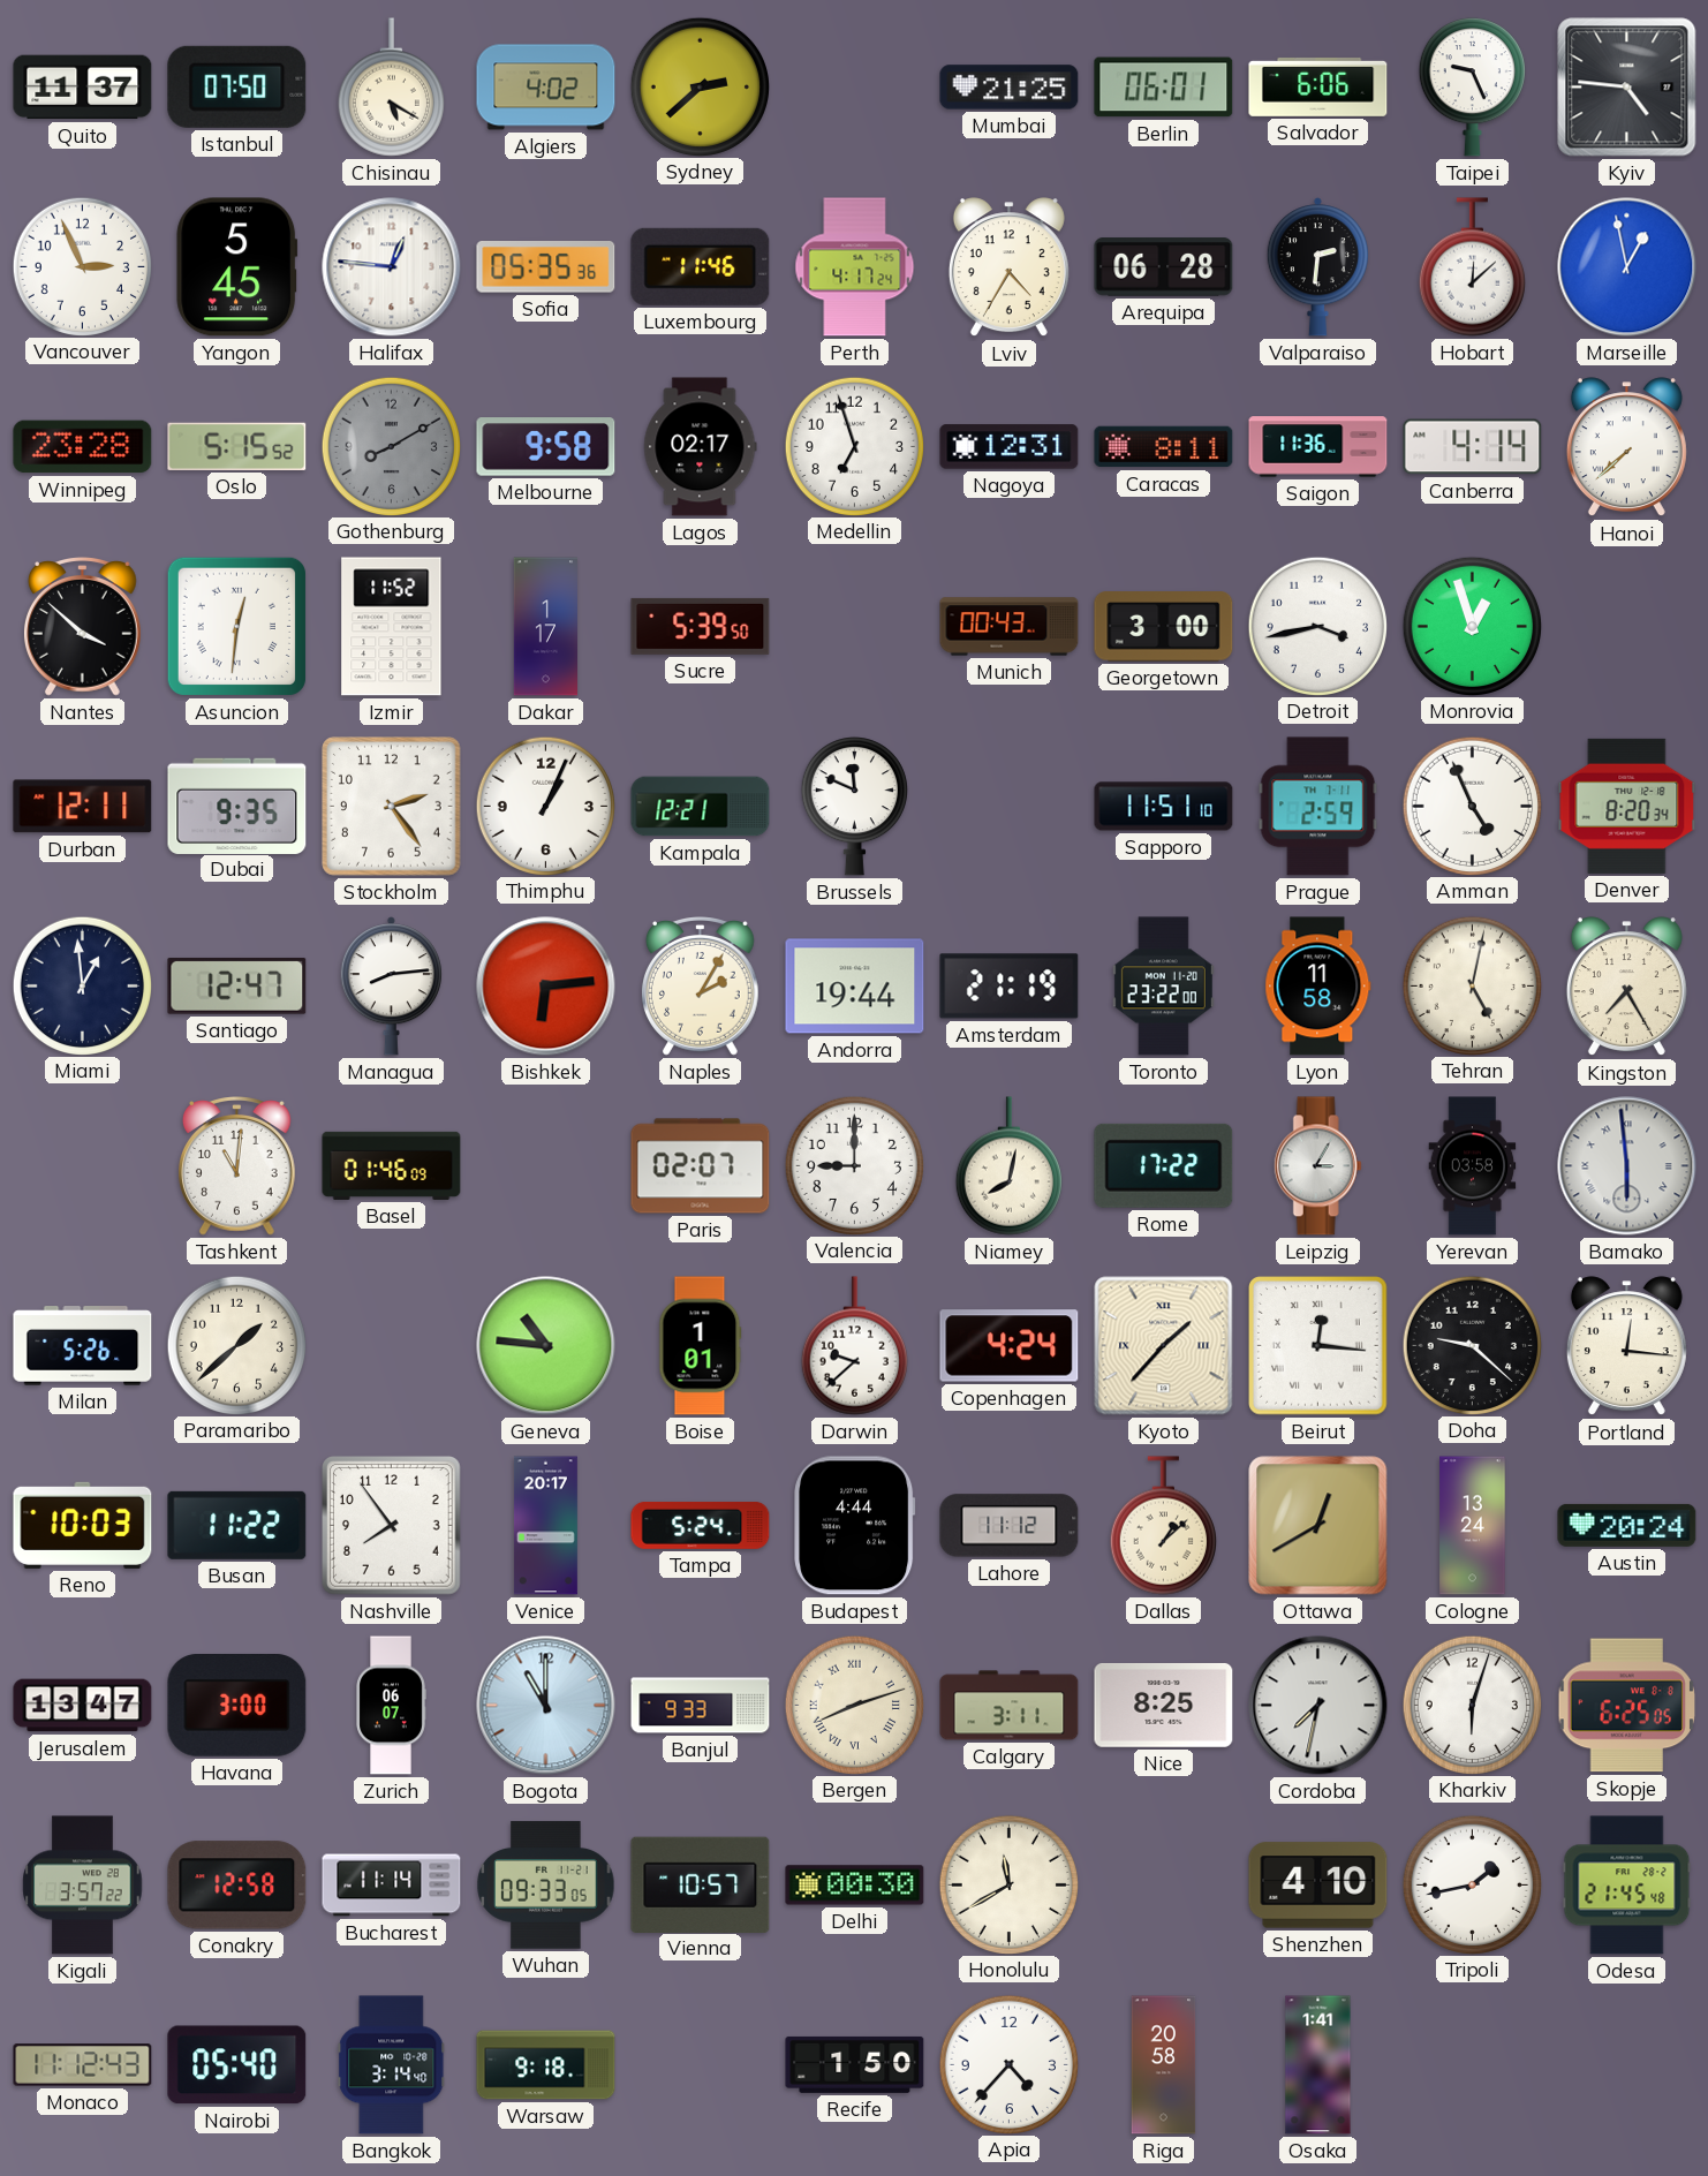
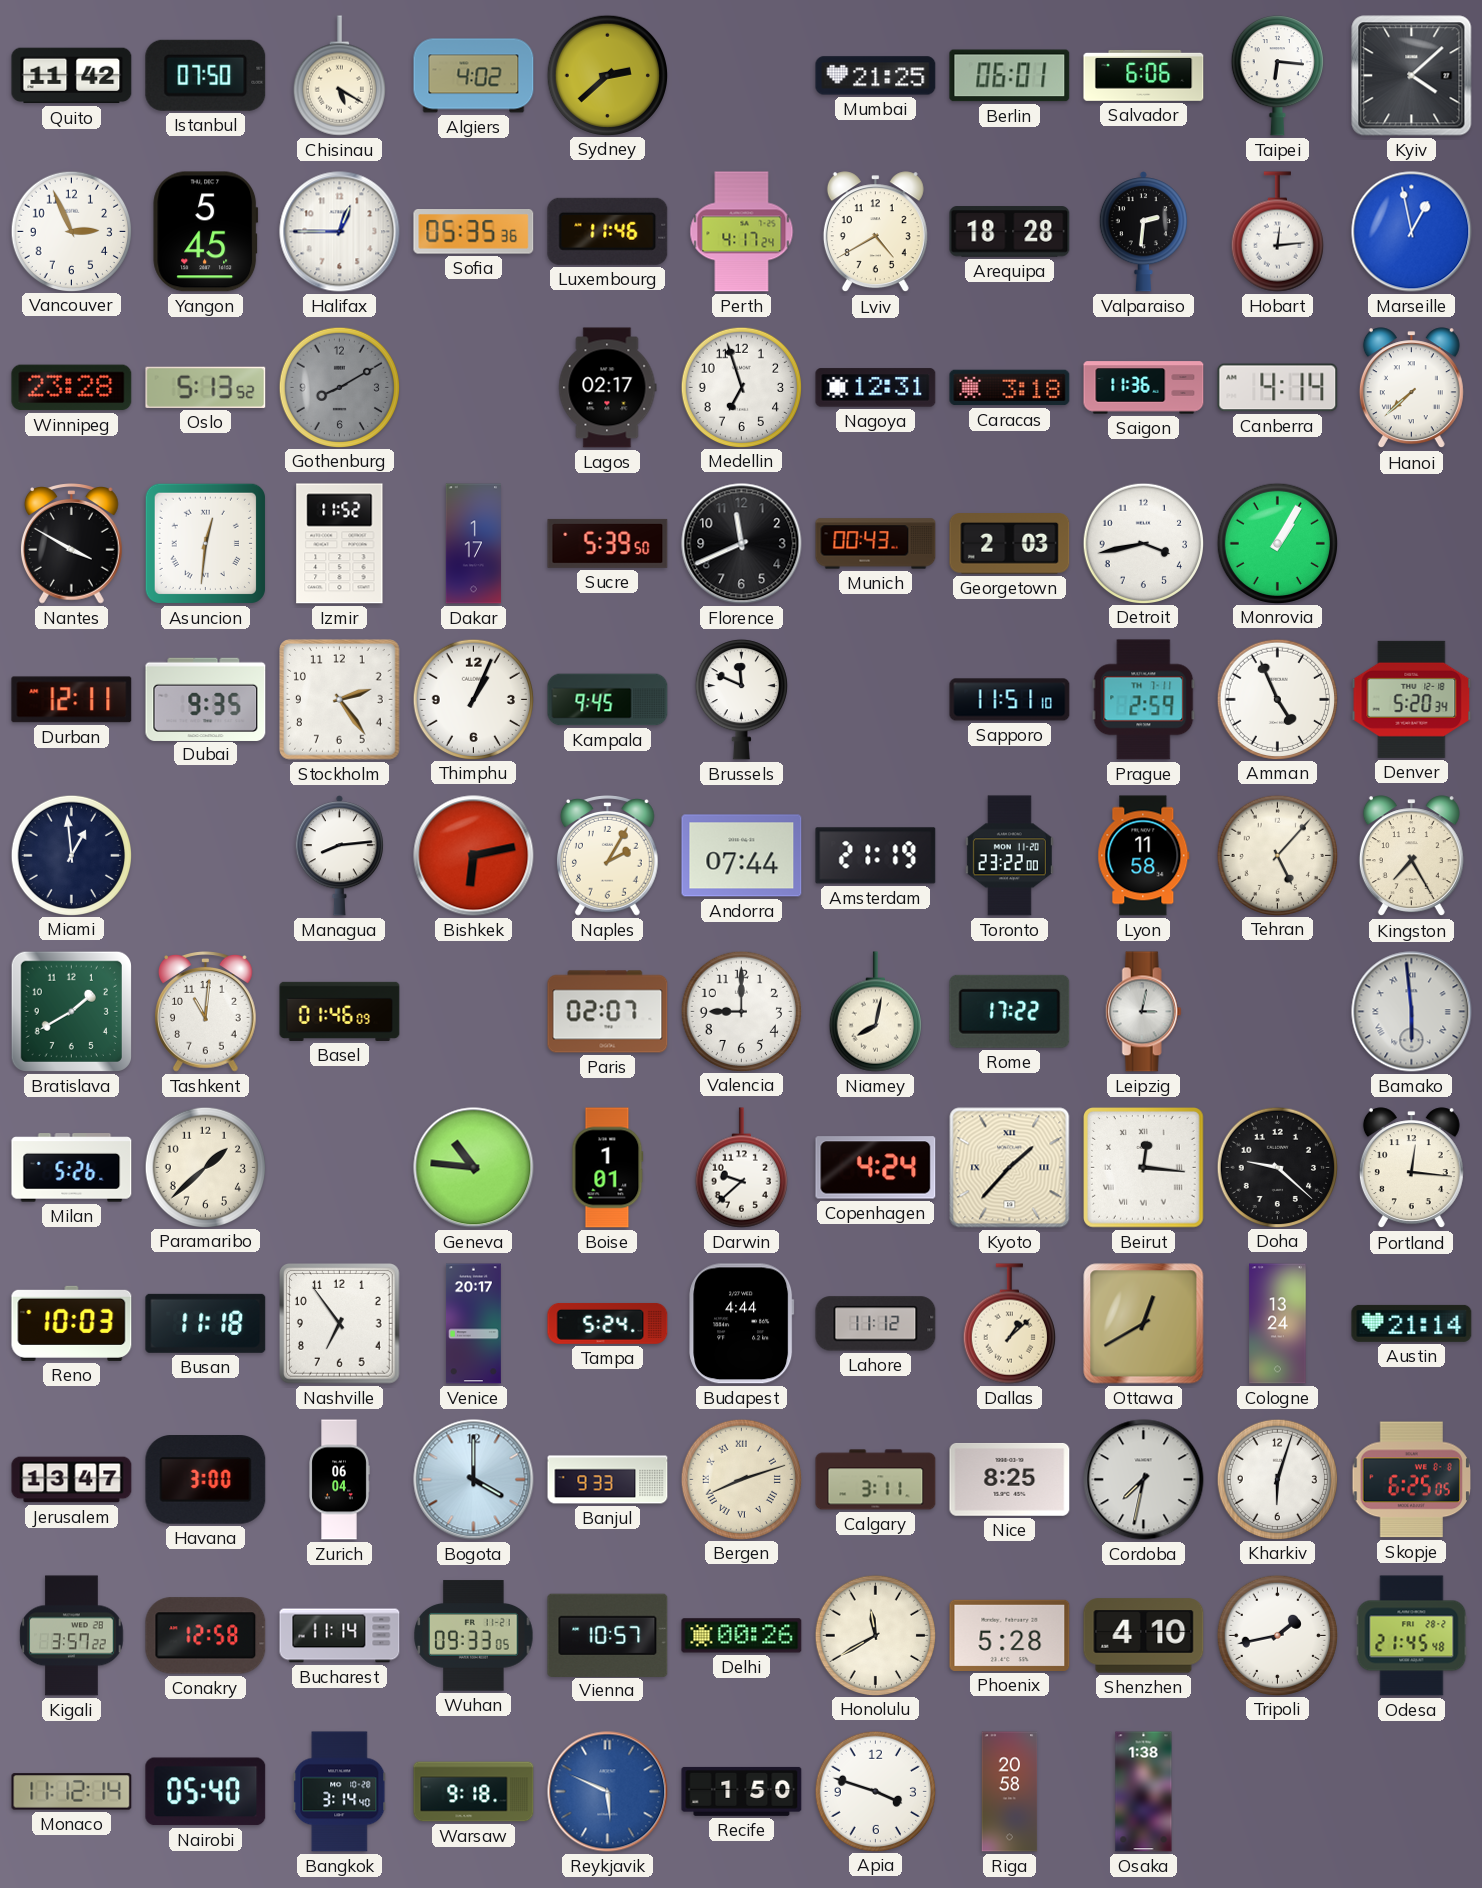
Quito: 11:37 -> 11:42 (72, 76)
Taipei: 9:26 -> 6:16 (1277, 76)
Kyiv: 4:46 -> 4:08 (1412, 76)
Halifax: 12:46 -> 12:45 (340, 232)
Lviv: 4:35 -> 4:40 (875, 232)
Arequipa: 06:28 -> 18:28 (1010, 232)
Hobart: 12:08 -> 12:14 (1277, 232)
Oslo: 5:15 -> 5:13 (206, 387)
Melbourne: 9:58 -> none (546, 447)
Caracas: 8:11 -> 3:18 (1010, 388)
Nantes: 3:52 -> 3:50 (72, 544)
Florence: none -> 11:41 (742, 544)
Georgetown: 3:00 -> 2:03 (1010, 544)
Monrovia: 12:57 -> 1:05 (1277, 543)
Kampala: 12:21 -> 9:45 (608, 700)
Denver: 8:20 -> 5:20 (1412, 699)
Santiago: 12:47 -> none (237, 985)
Bishkek: 6:14 -> 6:13 (474, 856)
Andorra: 19:44 -> 07:44 (742, 856)
Tehran: 5:02 -> 5:07 (1277, 855)
Bratislava: none -> 1:40 (71, 1011)
Leipzig: 3:05 -> 3:02 (1143, 1012)
Yerevan: 03:58 -> none (1473, 1166)
Busan: 11:22 -> 11:18 (206, 1323)
Nashville: 7:54 -> 6:54 (340, 1324)
Austin: 20:24 -> 21:14 (1412, 1323)
Zurich: 06:07 -> 06:04 (339, 1480)
Bogota: 11:00 -> 4:00 (474, 1480)
Delhi: 00:30 -> 00:26 (742, 1636)
Phoenix: none -> 5:28 (1010, 1635)
Monaco: 11:12:43 -> 11:12:14 (72, 1792)
Reykjavik: none -> 5:49 (608, 1792)
Apia: 4:37 -> 3:48 (875, 1791)
Osaka: 1:41 -> 1:38 (1144, 1792)
